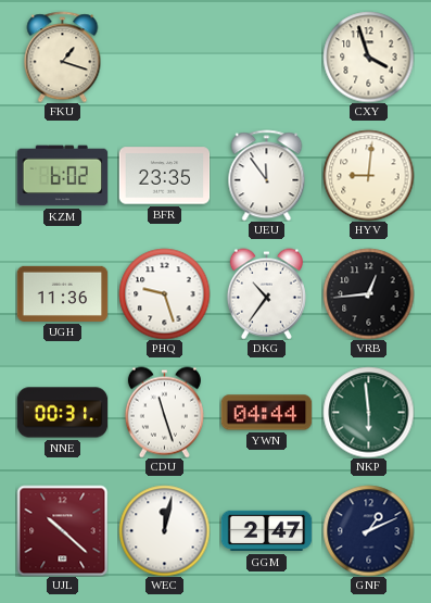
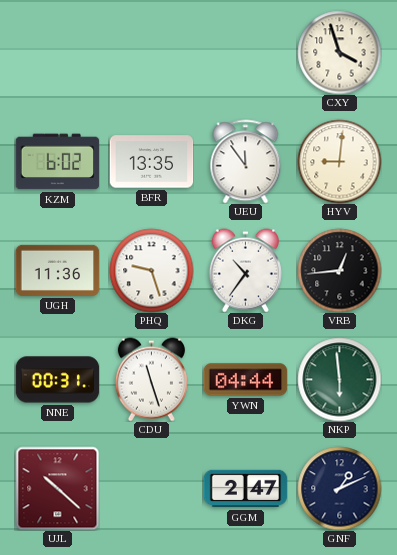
FKU: 1:18 -> none (63, 56)
BFR: 23:35 -> 13:35 (151, 162)
WEC: 12:02 -> none (164, 530)
